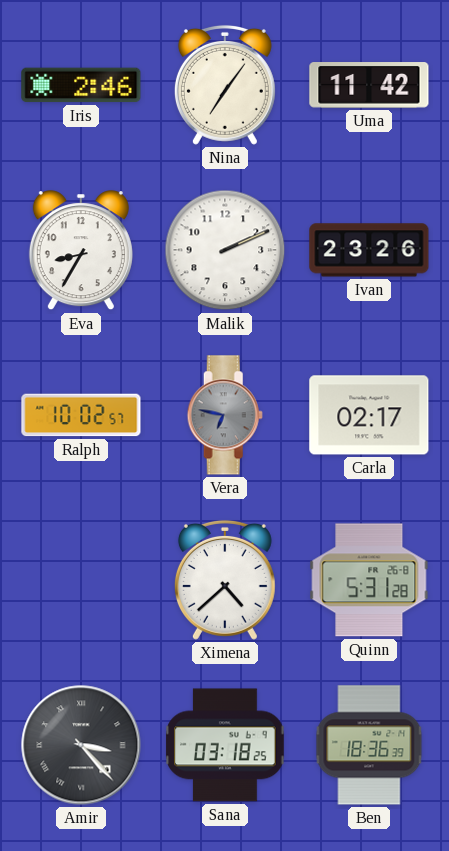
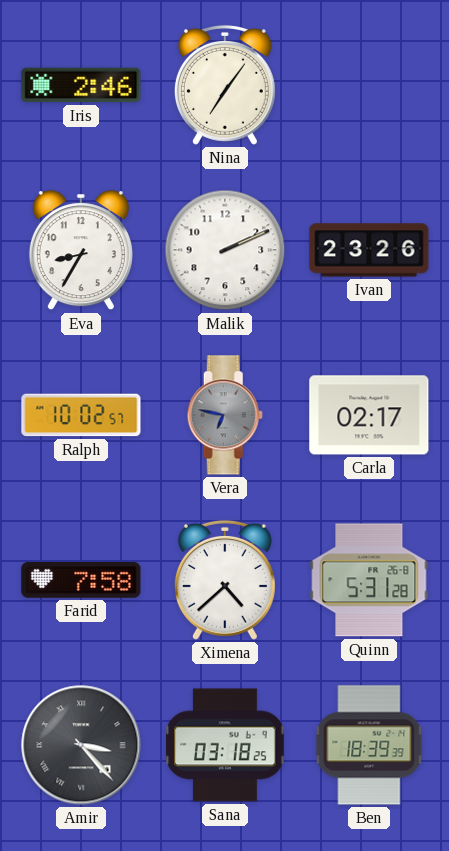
Uma: 11:42 -> none (369, 85)
Farid: none -> 7:58 (81, 580)
Ben: 18:36 -> 18:39 (369, 745)
